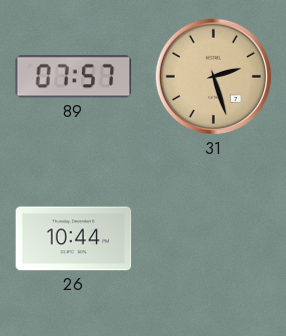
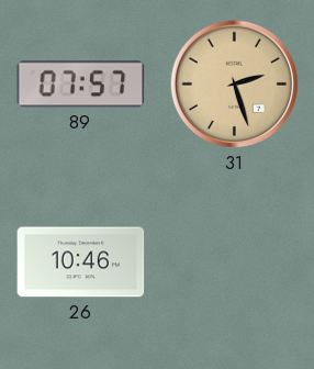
26: 10:44 -> 10:46 (81, 262)
